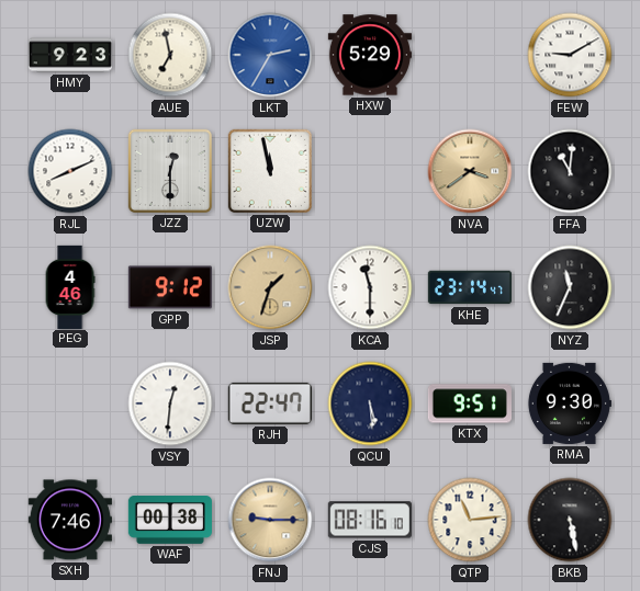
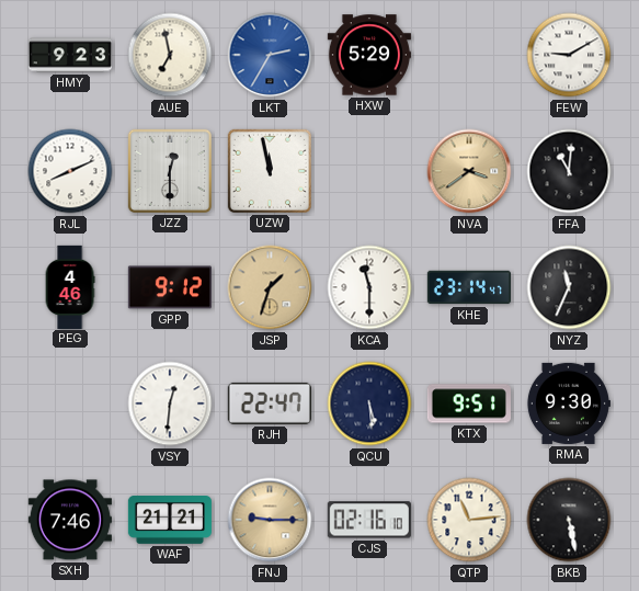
WAF: 00:38 -> 21:21 (170, 521)
CJS: 08:16 -> 02:16 (369, 520)
